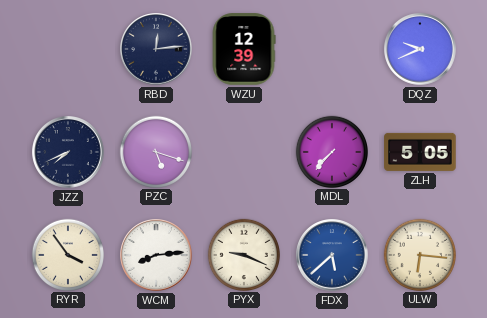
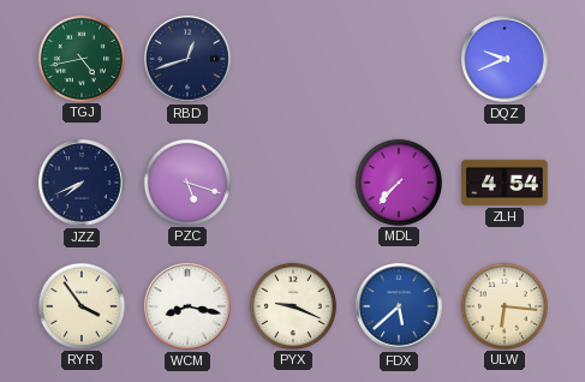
TGJ: none -> 4:43 (80, 58)
RBD: 12:14 -> 12:42 (187, 59)
WZU: 12:39 -> none (244, 49)
ZLH: 5:05 -> 4:54 (505, 183)
WCM: 8:14 -> 8:17 (187, 306)
